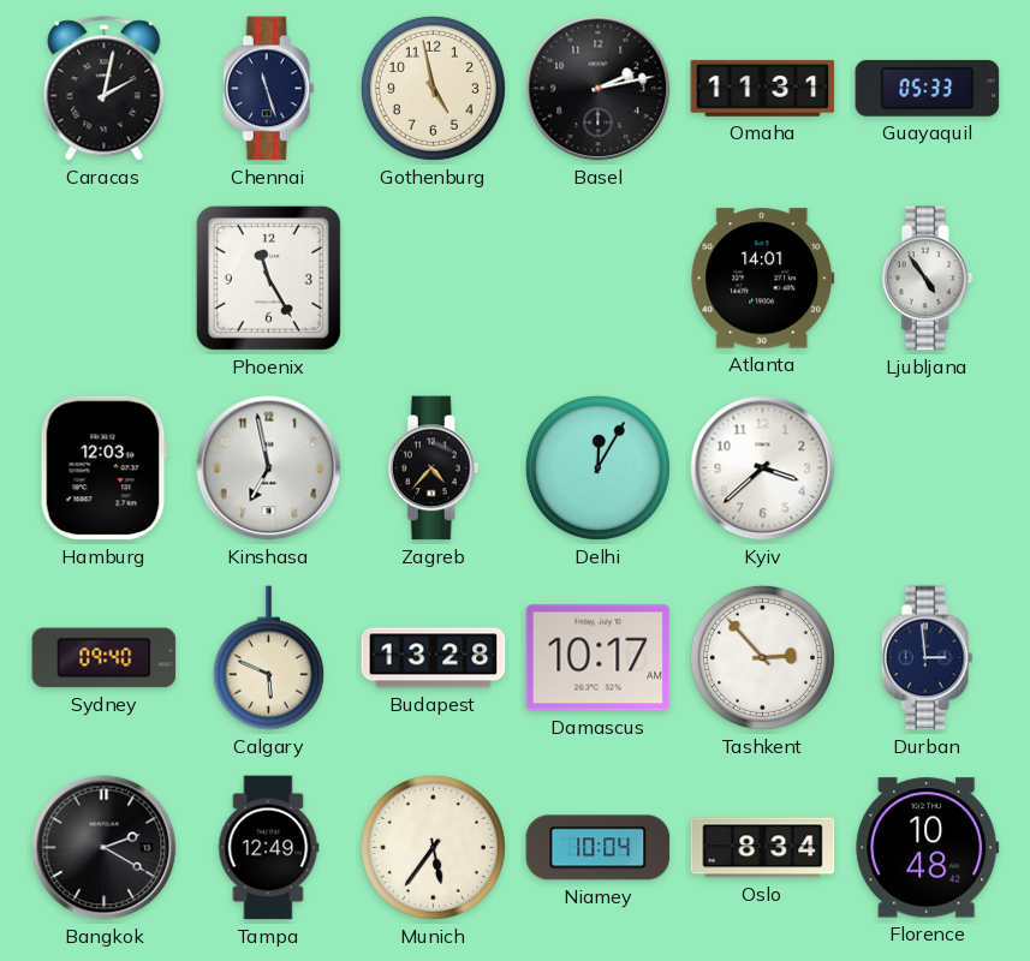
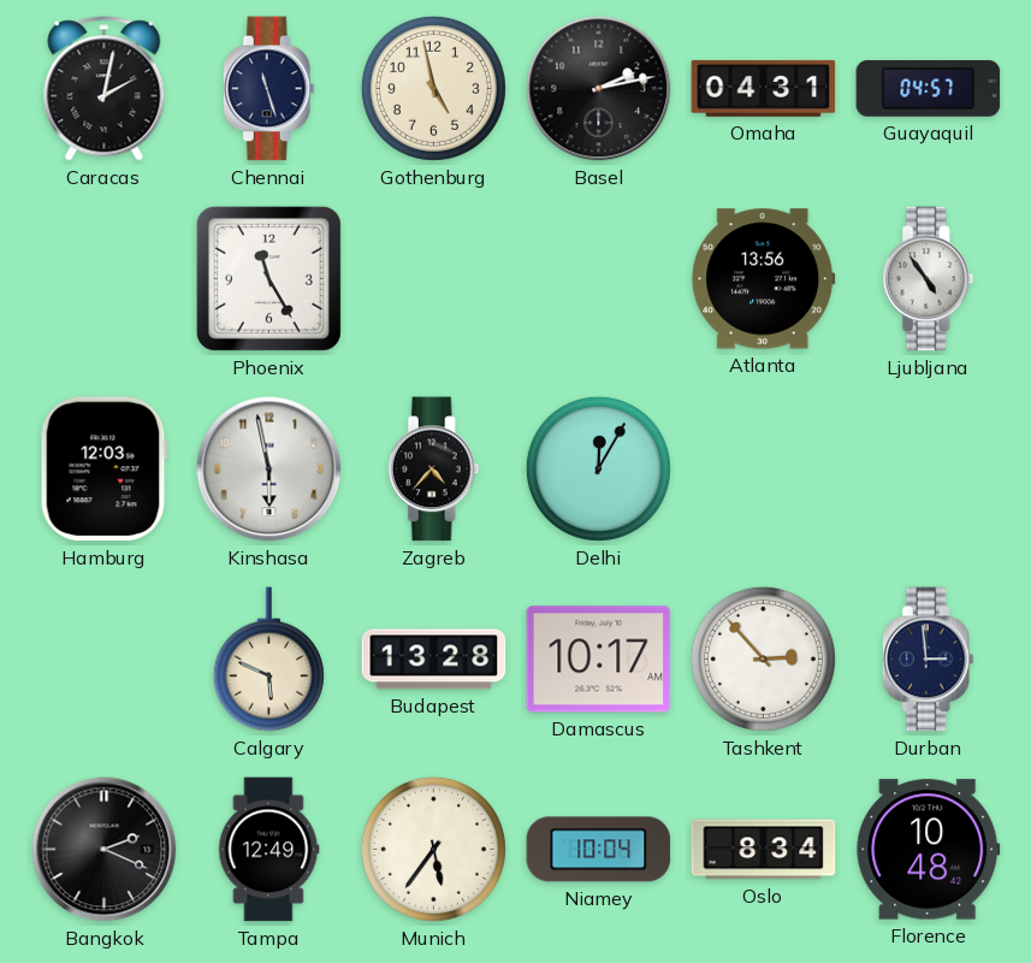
Omaha: 11:31 -> 04:31 (764, 88)
Guayaquil: 05:33 -> 04:57 (929, 88)
Atlanta: 14:01 -> 13:56 (764, 279)
Kinshasa: 6:58 -> 5:58 (269, 469)
Kyiv: 3:38 -> none (763, 468)
Sydney: 09:40 -> none (105, 658)
Bangkok: 2:20 -> 2:19 (105, 850)
